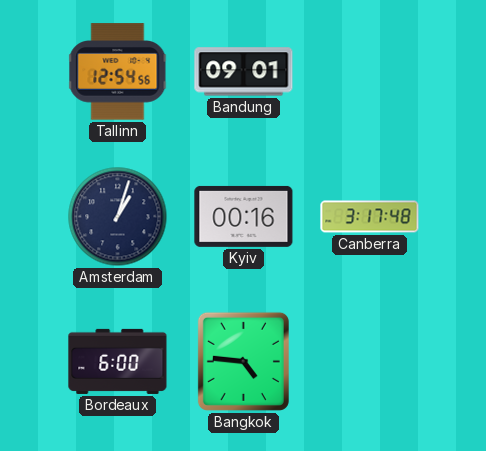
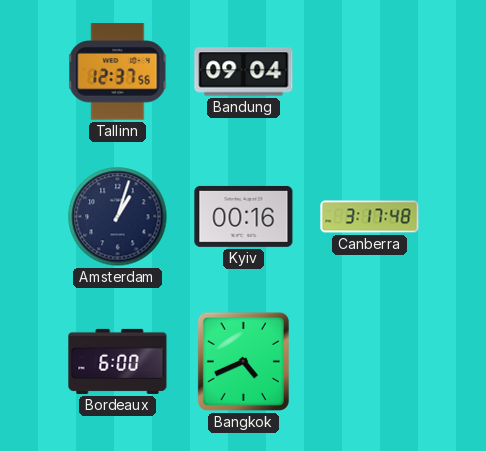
Tallinn: 12:54 -> 12:37 (118, 72)
Bandung: 09:01 -> 09:04 (244, 72)
Bangkok: 4:46 -> 4:41 (243, 361)
